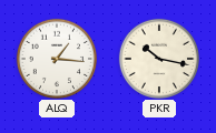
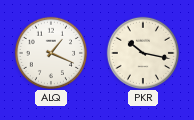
ALQ: 1:16 -> 1:19 (50, 52)
